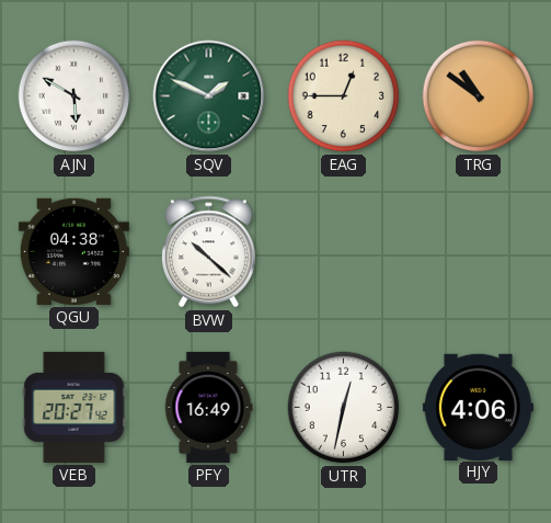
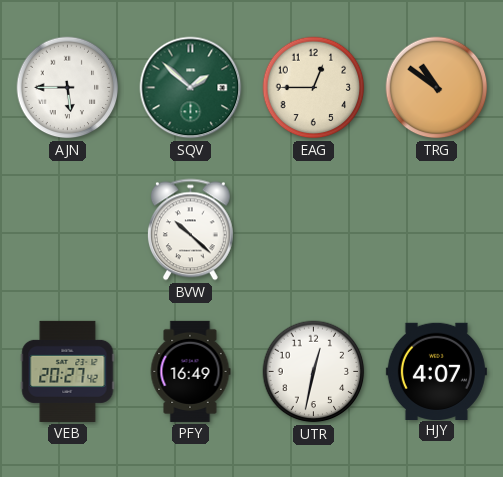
AJN: 5:50 -> 5:45 (68, 88)
SQV: 1:49 -> 1:52 (191, 88)
QGU: 04:38 -> none (73, 251)
HJY: 4:06 -> 4:07 (436, 371)
